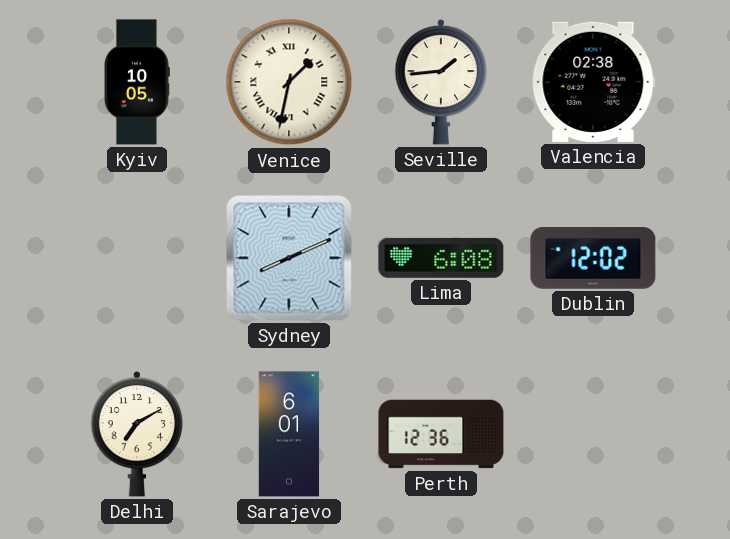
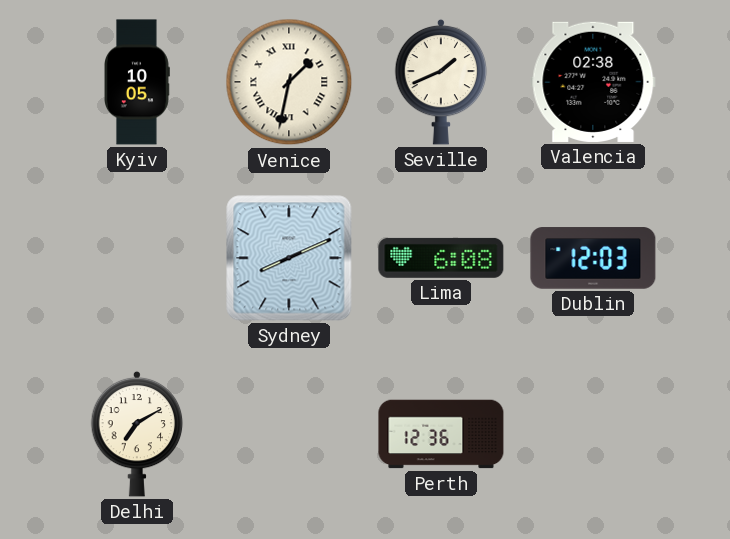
Seville: 1:44 -> 1:41 (441, 82)
Dublin: 12:02 -> 12:03 (593, 258)
Sarajevo: 6:01 -> none (289, 434)
